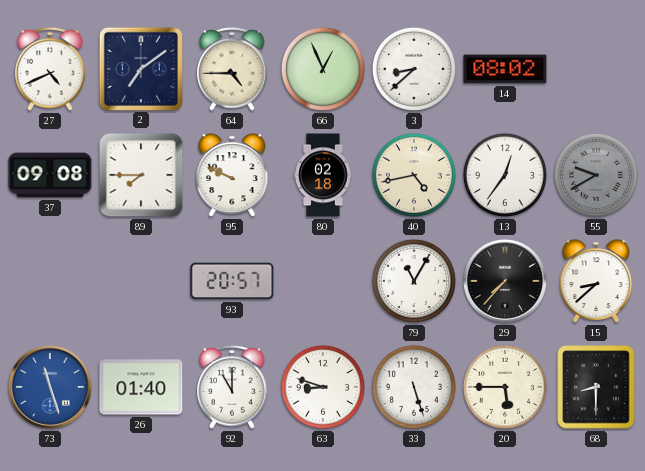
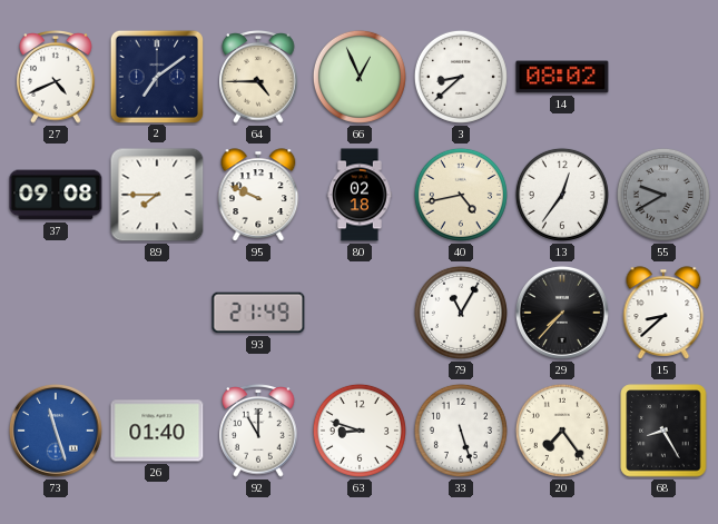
93: 20:57 -> 21:49 (258, 313)
20: 5:45 -> 7:24 (562, 431)
68: 8:30 -> 8:25 (663, 431)
